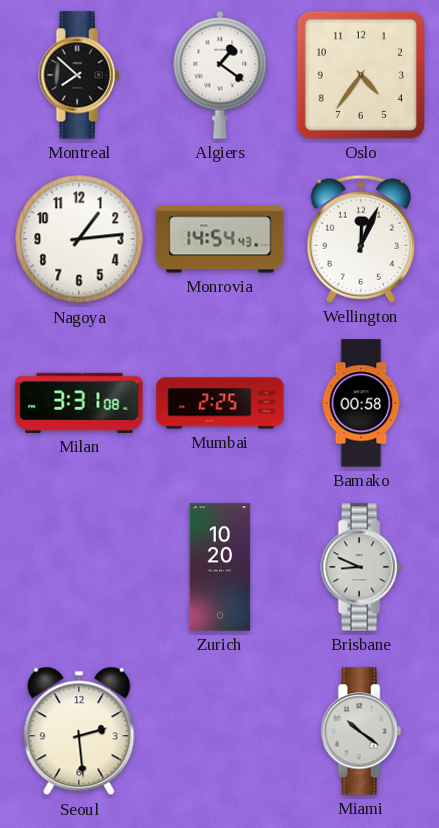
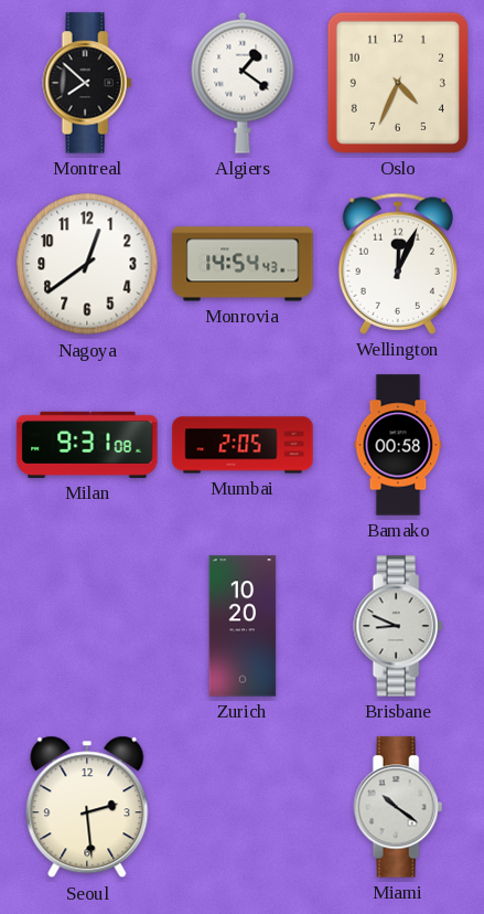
Oslo: 4:36 -> 4:34 (398, 83)
Nagoya: 1:14 -> 12:39 (87, 264)
Milan: 3:31 -> 9:31 (87, 445)
Mumbai: 2:25 -> 2:05 (243, 445)
